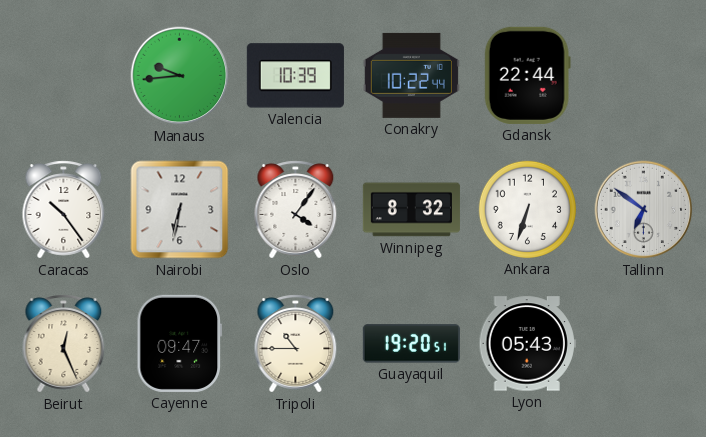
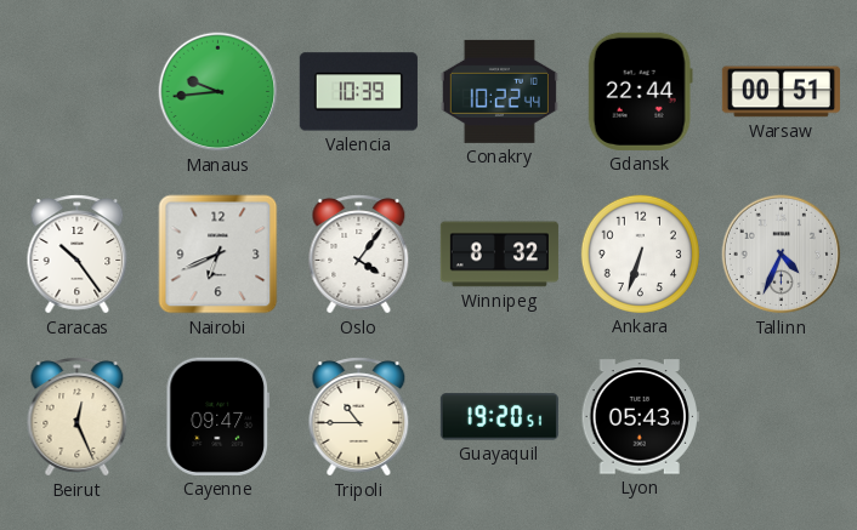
Warsaw: none -> 00:51 (781, 92)
Nairobi: 6:32 -> 6:41 (218, 255)
Tallinn: 6:51 -> 4:34 (782, 255)
